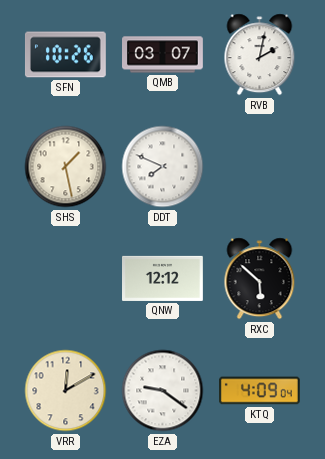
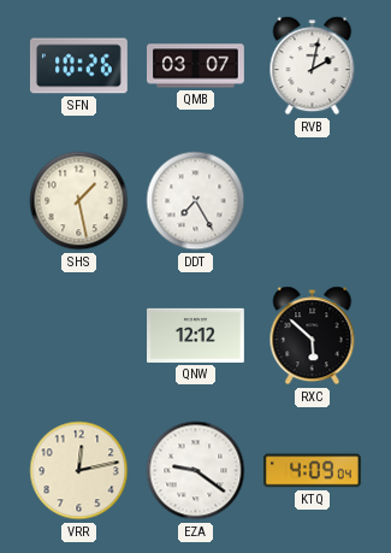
DDT: 7:49 -> 7:25 (196, 201)
VRR: 12:10 -> 12:13 (79, 471)
